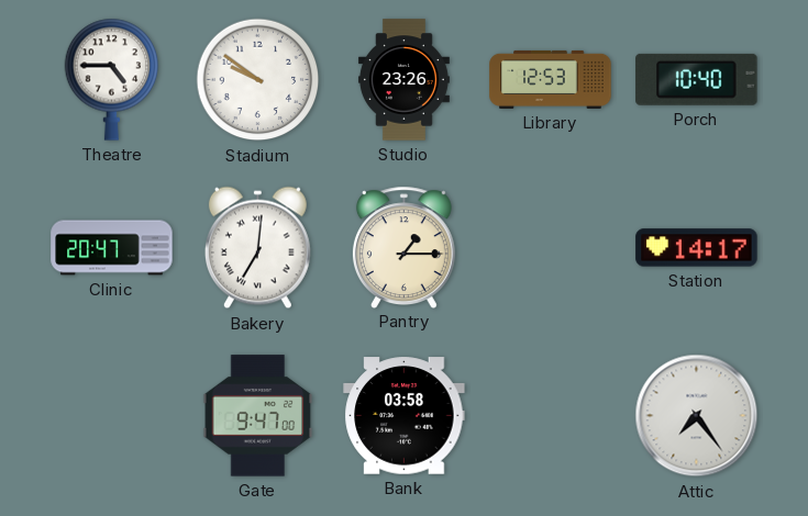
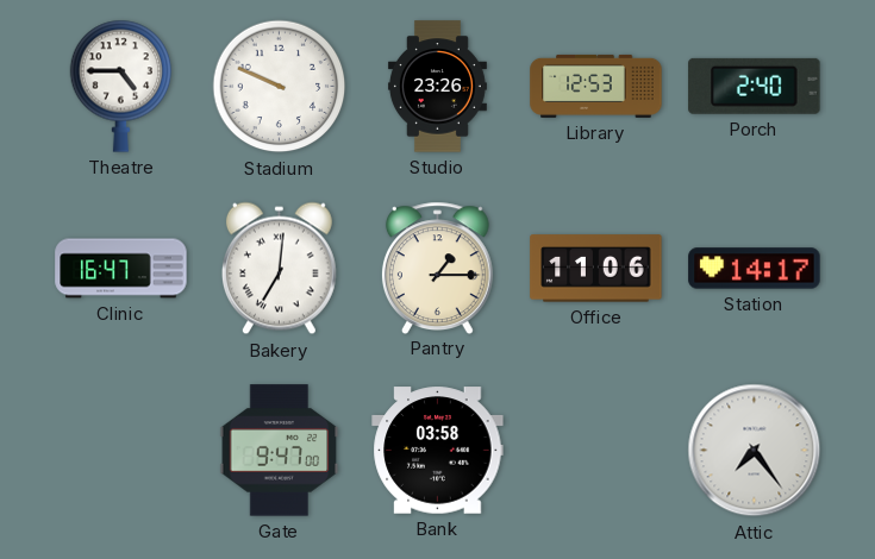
Stadium: 9:51 -> 9:49 (280, 87)
Porch: 10:40 -> 2:40 (755, 86)
Clinic: 20:47 -> 16:47 (121, 269)
Office: none -> 11:06 (596, 269)
